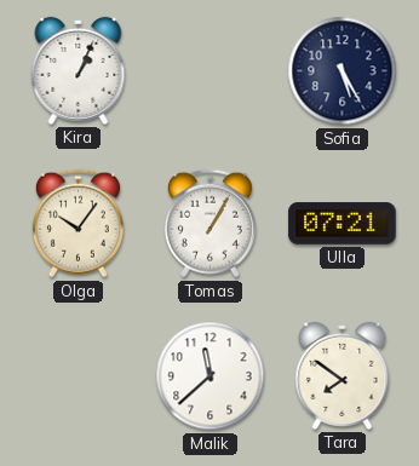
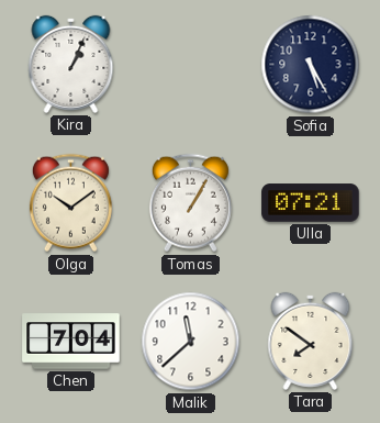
Olga: 10:06 -> 10:09 (70, 203)
Chen: none -> 7:04 (71, 342)
